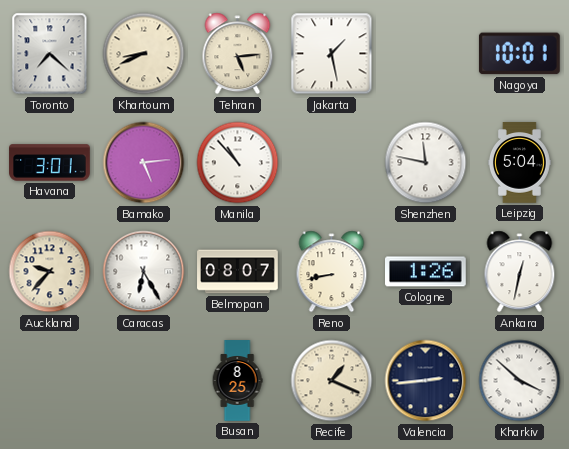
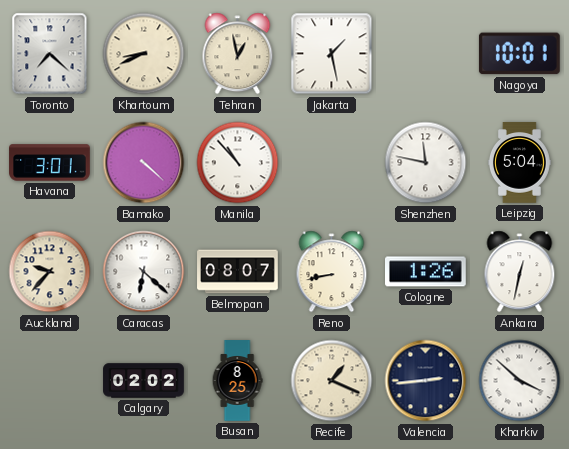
Tehran: 5:14 -> 12:58 (238, 54)
Bamako: 5:14 -> 4:22 (144, 163)
Caracas: 6:25 -> 6:22 (144, 272)
Calgary: none -> 02:02 (144, 381)
